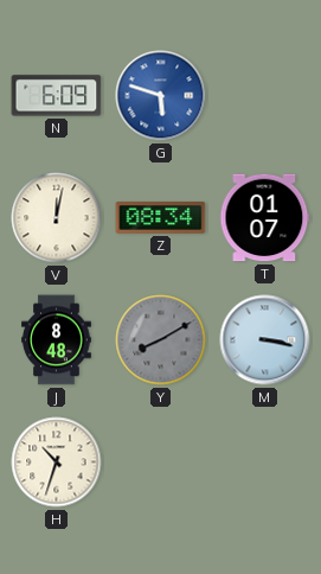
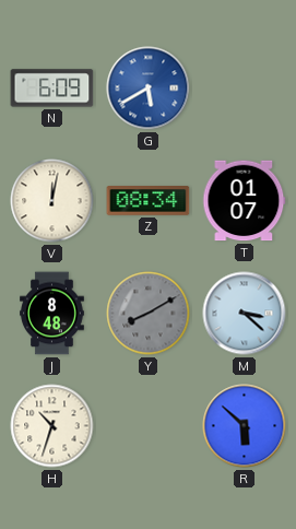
G: 5:48 -> 5:40 (149, 89)
M: 3:17 -> 3:22 (245, 314)
R: none -> 5:52 (245, 426)
